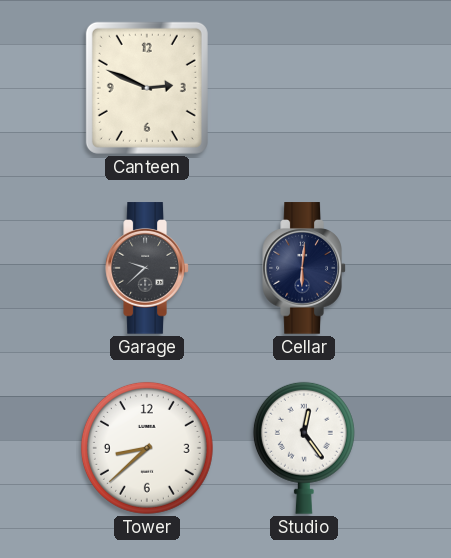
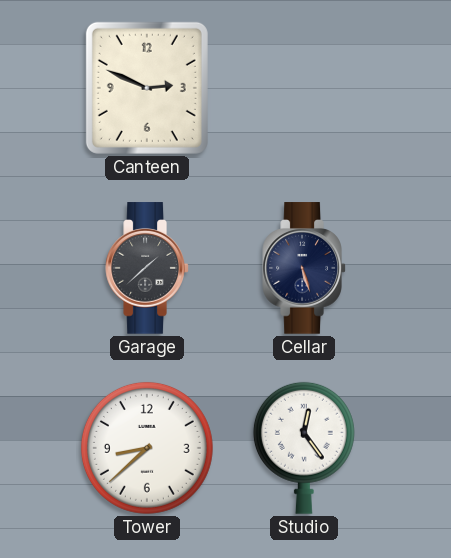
Garage: 9:38 -> 1:38 (147, 268)
Cellar: 6:01 -> 5:27 (304, 268)
